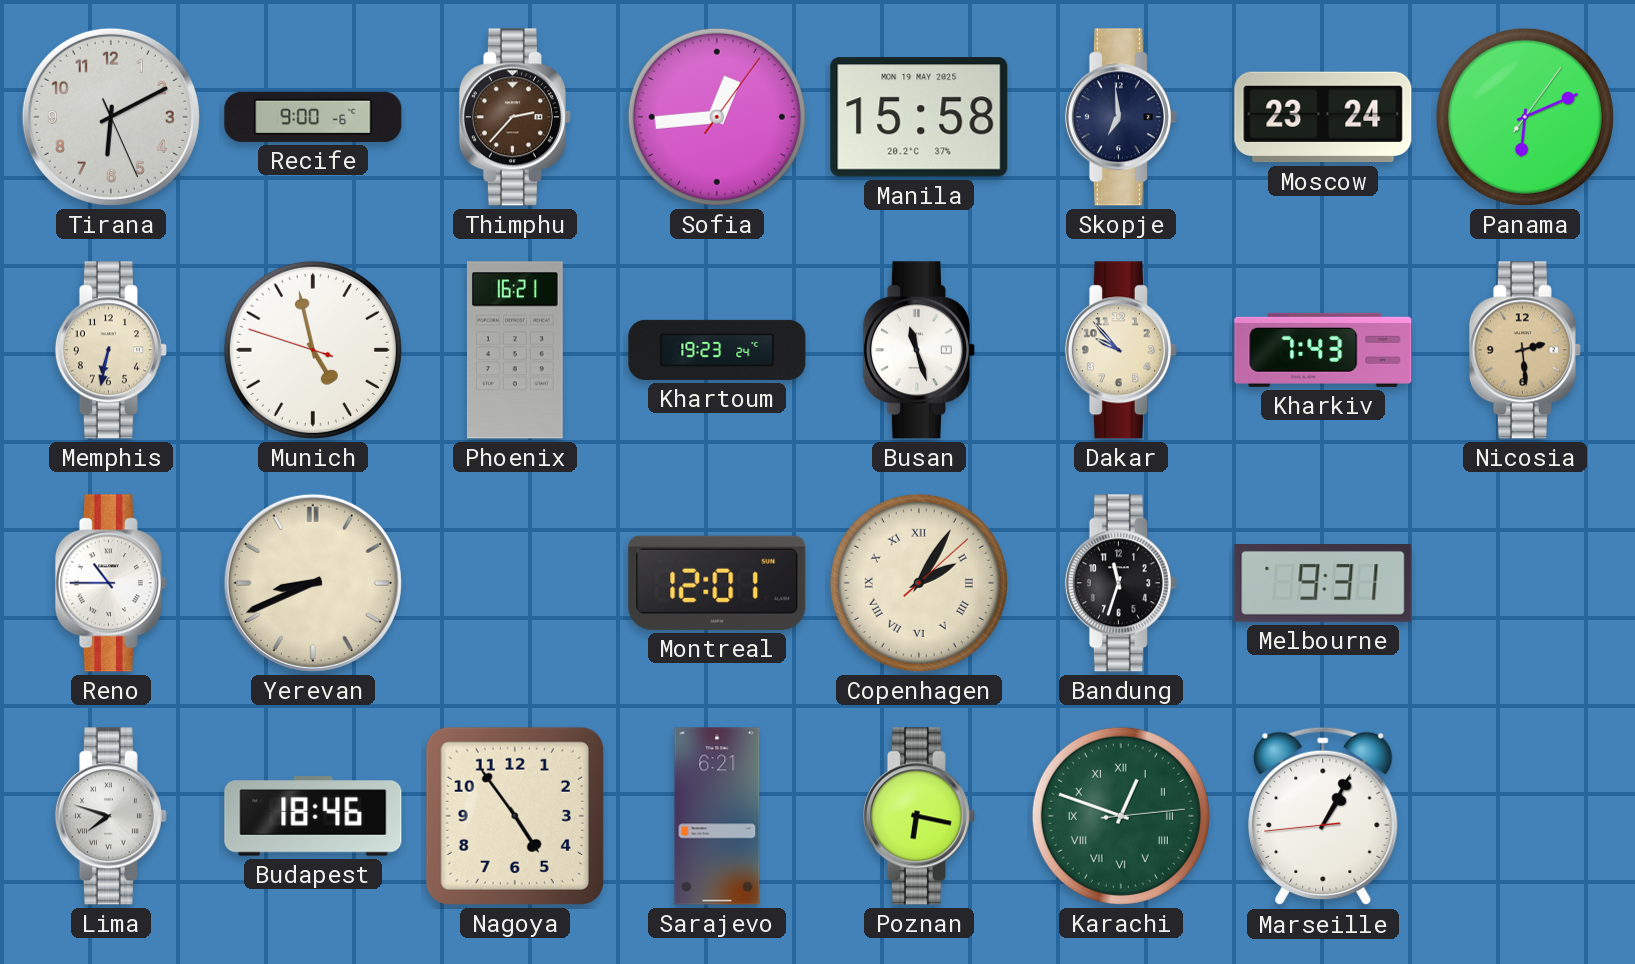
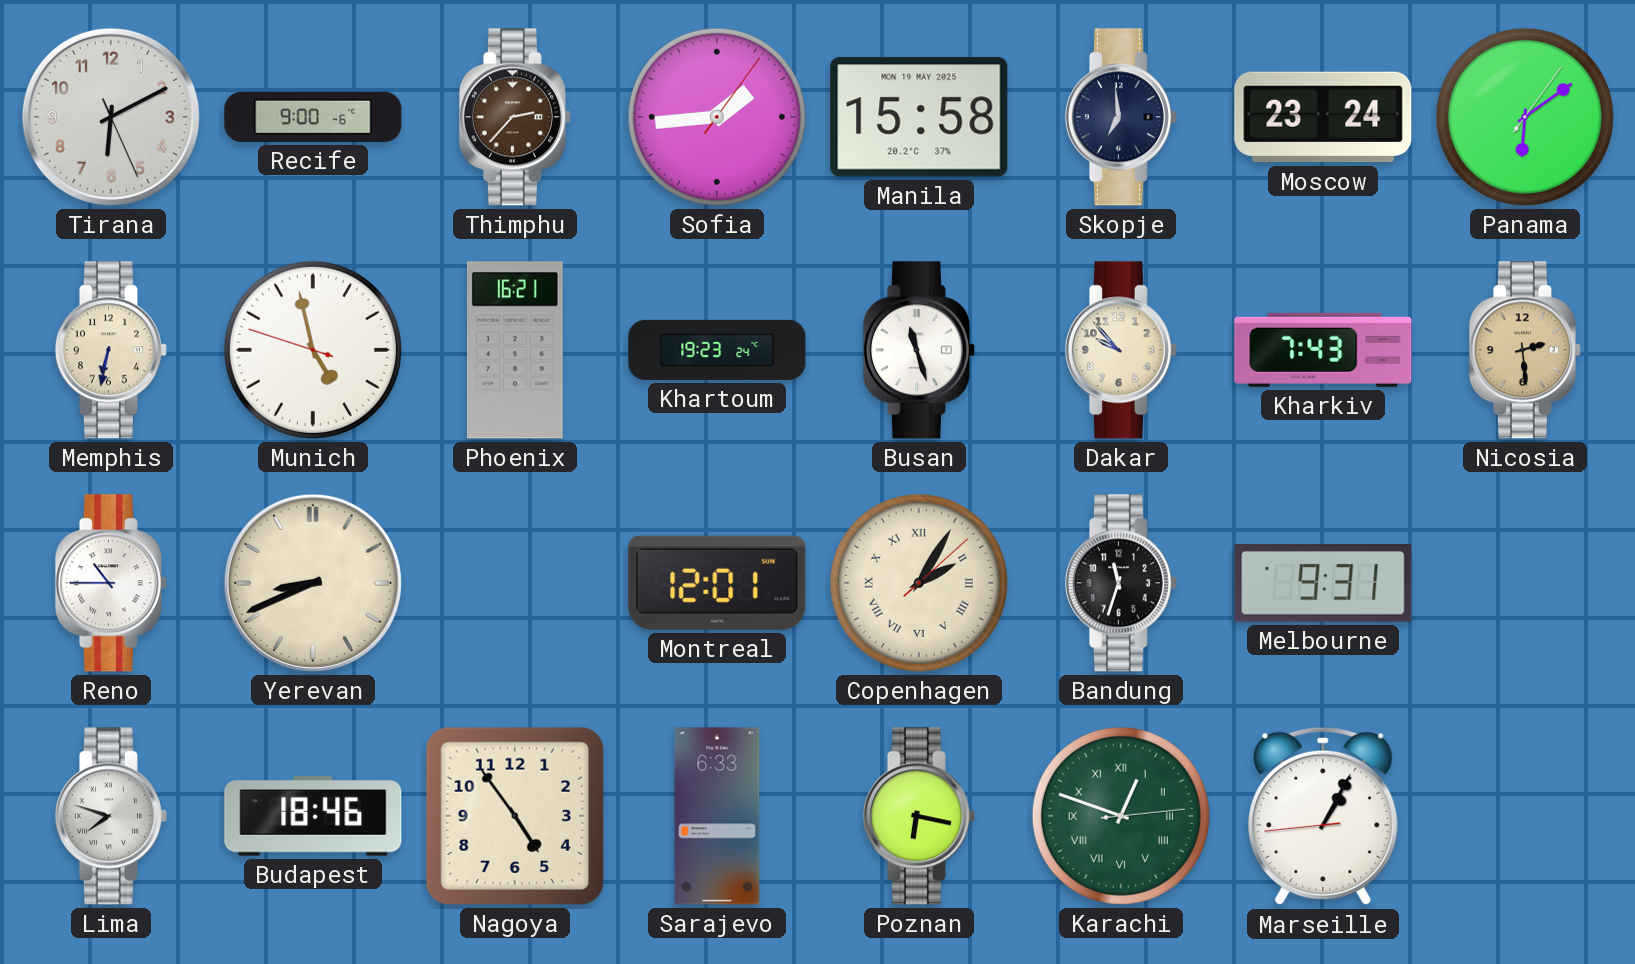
Sofia: 12:44 -> 1:44 (717, 117)
Panama: 6:11 -> 6:09 (1525, 117)
Sarajevo: 6:21 -> 6:33 (717, 816)
